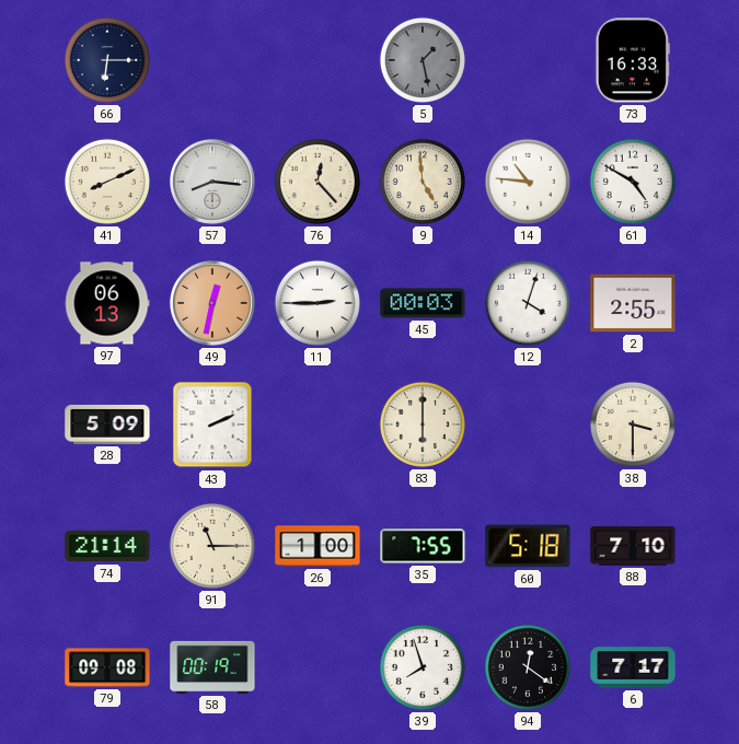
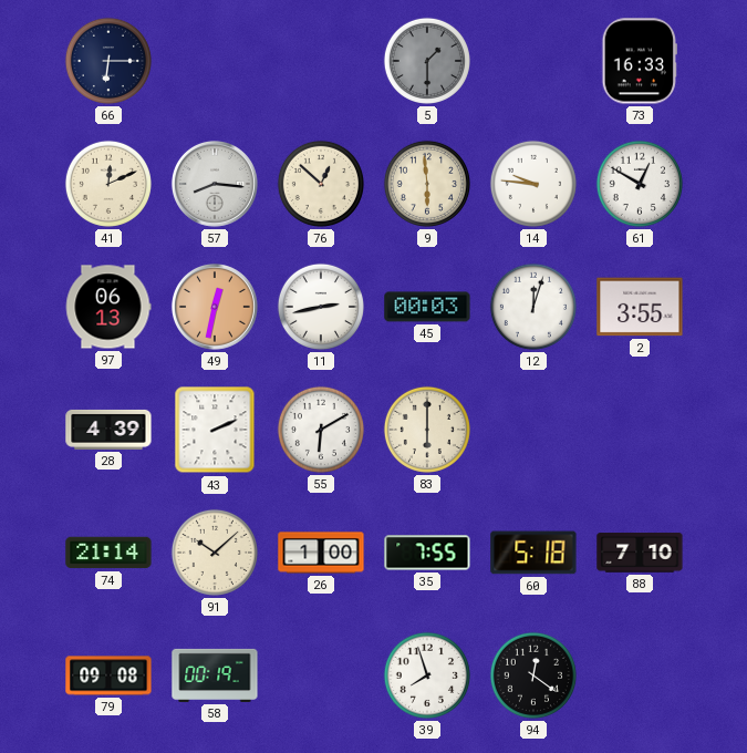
5: 1:28 -> 1:30 (427, 61)
41: 8:11 -> 12:11 (108, 184)
76: 12:23 -> 12:52 (321, 184)
9: 4:59 -> 5:59 (427, 184)
14: 10:46 -> 9:46 (533, 184)
61: 4:50 -> 12:50 (640, 184)
11: 2:45 -> 2:43 (321, 307)
12: 4:03 -> 12:03 (533, 307)
2: 2:55 -> 3:55 (640, 307)
28: 5:09 -> 4:39 (108, 430)
55: none -> 6:10 (321, 430)
38: 3:30 -> none (633, 425)
91: 11:15 -> 10:08 (215, 553)
6: 7:17 -> none (633, 667)
